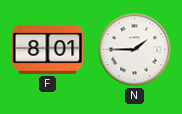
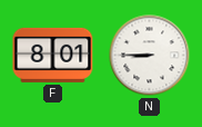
N: 1:45 -> 8:45 (150, 56)
